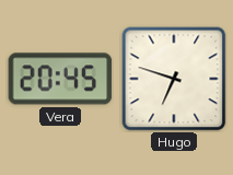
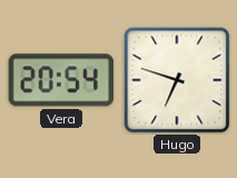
Vera: 20:45 -> 20:54 (61, 80)
